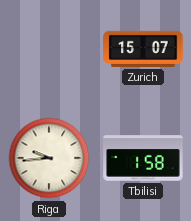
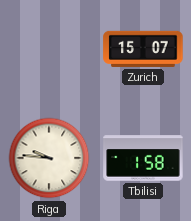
Riga: 9:44 -> 9:46 (49, 158)
